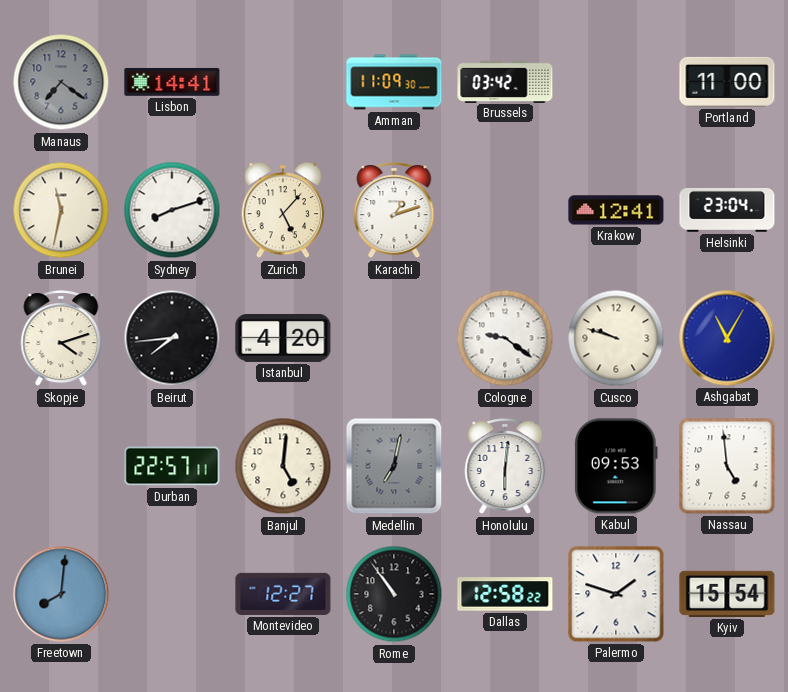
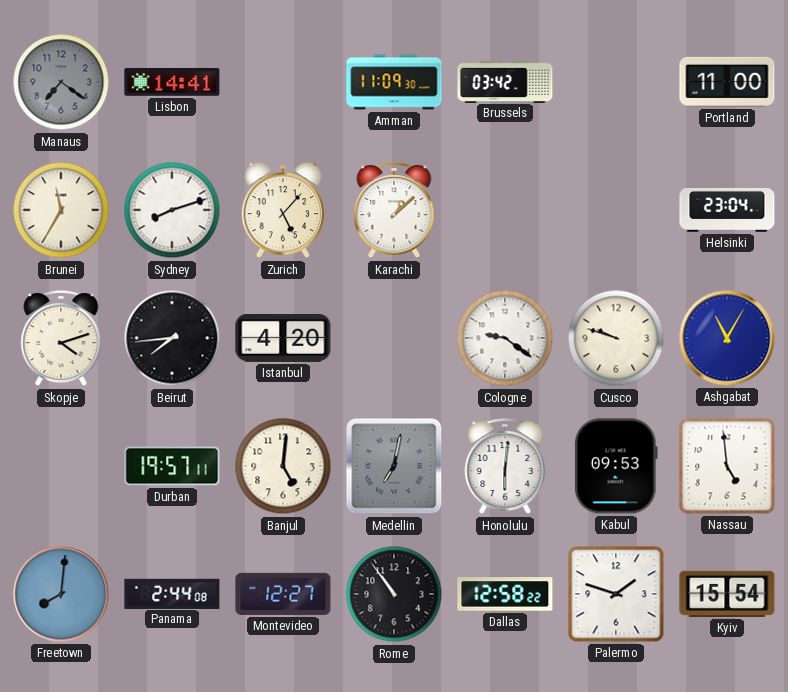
Brunei: 11:32 -> 11:35 (61, 210)
Karachi: 1:12 -> 1:08 (394, 211)
Krakow: 12:41 -> none (616, 210)
Durban: 22:57 -> 19:57 (172, 466)
Panama: none -> 2:44 (172, 593)
